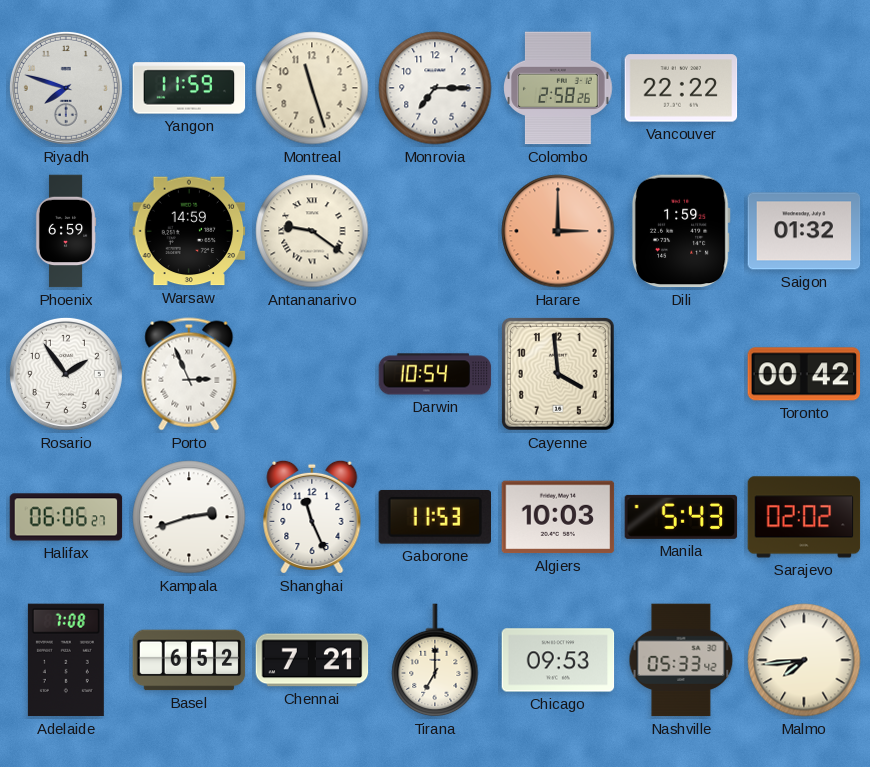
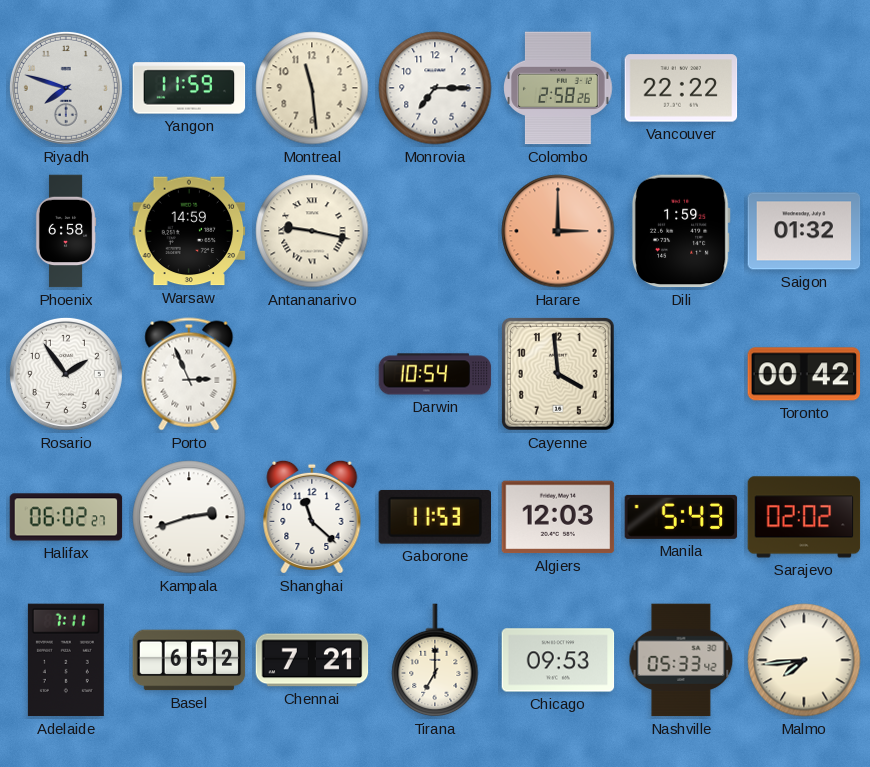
Montreal: 11:27 -> 11:29 (312, 88)
Phoenix: 6:59 -> 6:58 (66, 231)
Antananarivo: 9:21 -> 9:17 (312, 231)
Halifax: 06:06 -> 06:02 (66, 517)
Shanghai: 11:26 -> 11:22 (312, 517)
Algiers: 10:03 -> 12:03 (558, 517)
Adelaide: 7:08 -> 7:11 (66, 660)
